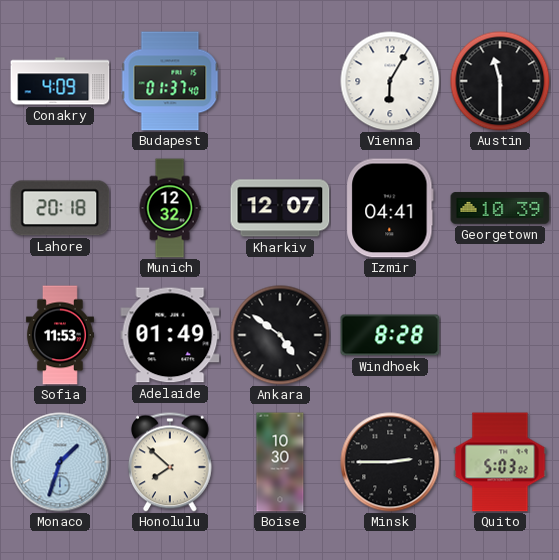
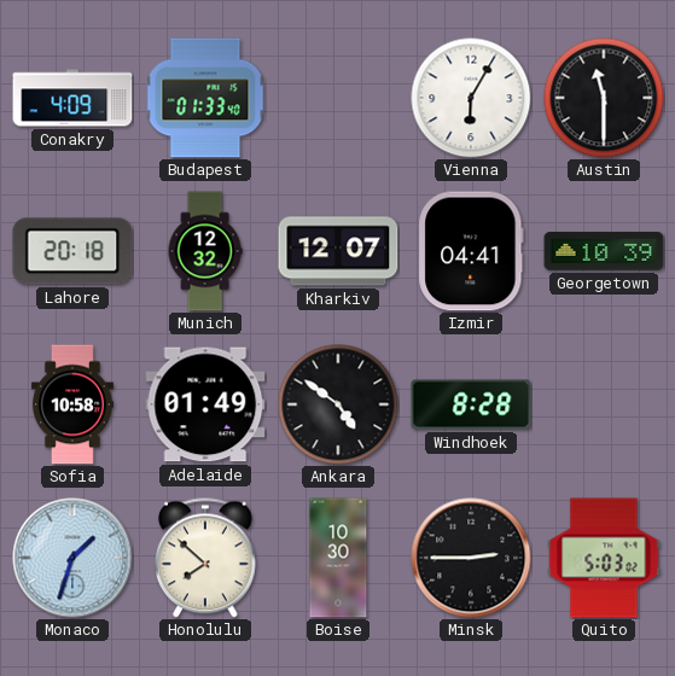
Budapest: 01:37 -> 01:33 (205, 98)
Sofia: 11:53 -> 10:58 (72, 404)
